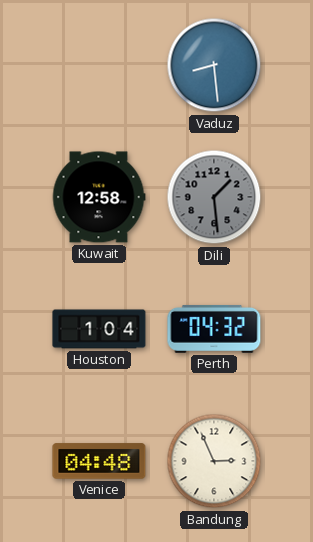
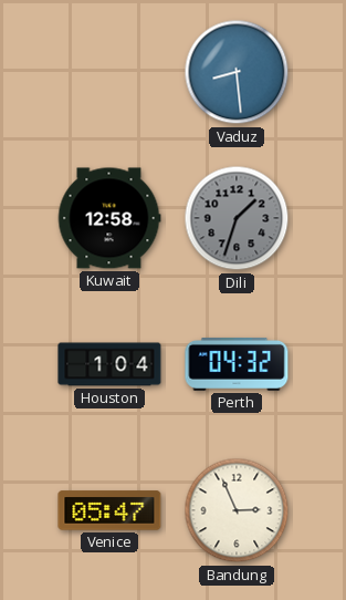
Dili: 1:29 -> 1:33 (237, 218)
Venice: 04:48 -> 05:47 (109, 510)
